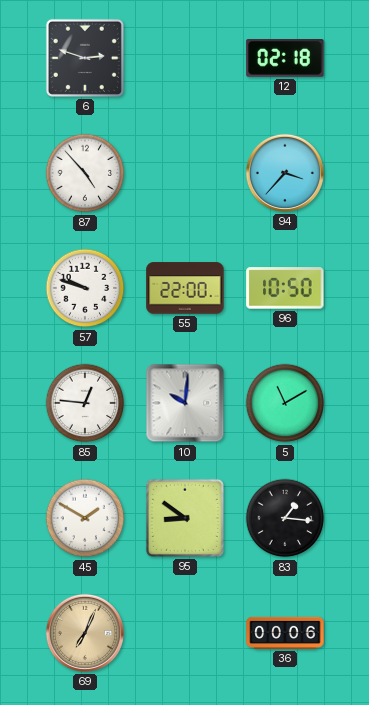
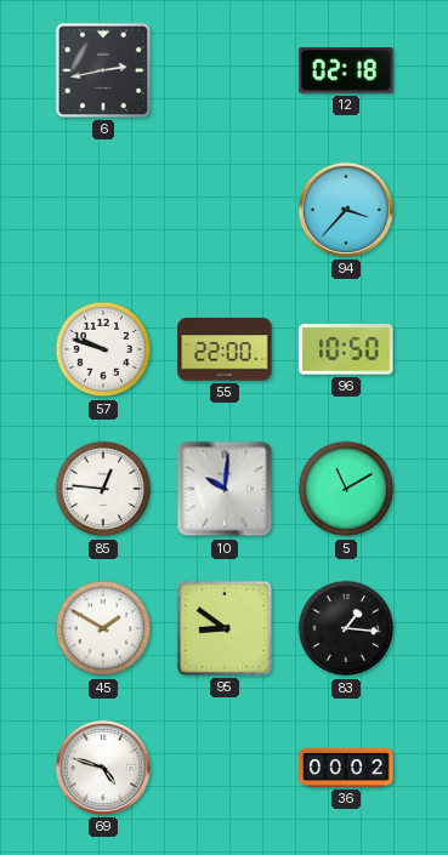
6: 2:48 -> 2:43 (103, 70)
87: 4:53 -> none (85, 173)
69: 7:04 -> 4:48 (103, 768)
69 dial: champagne -> white (103, 768)
36: 00:06 -> 00:02 (346, 768)
